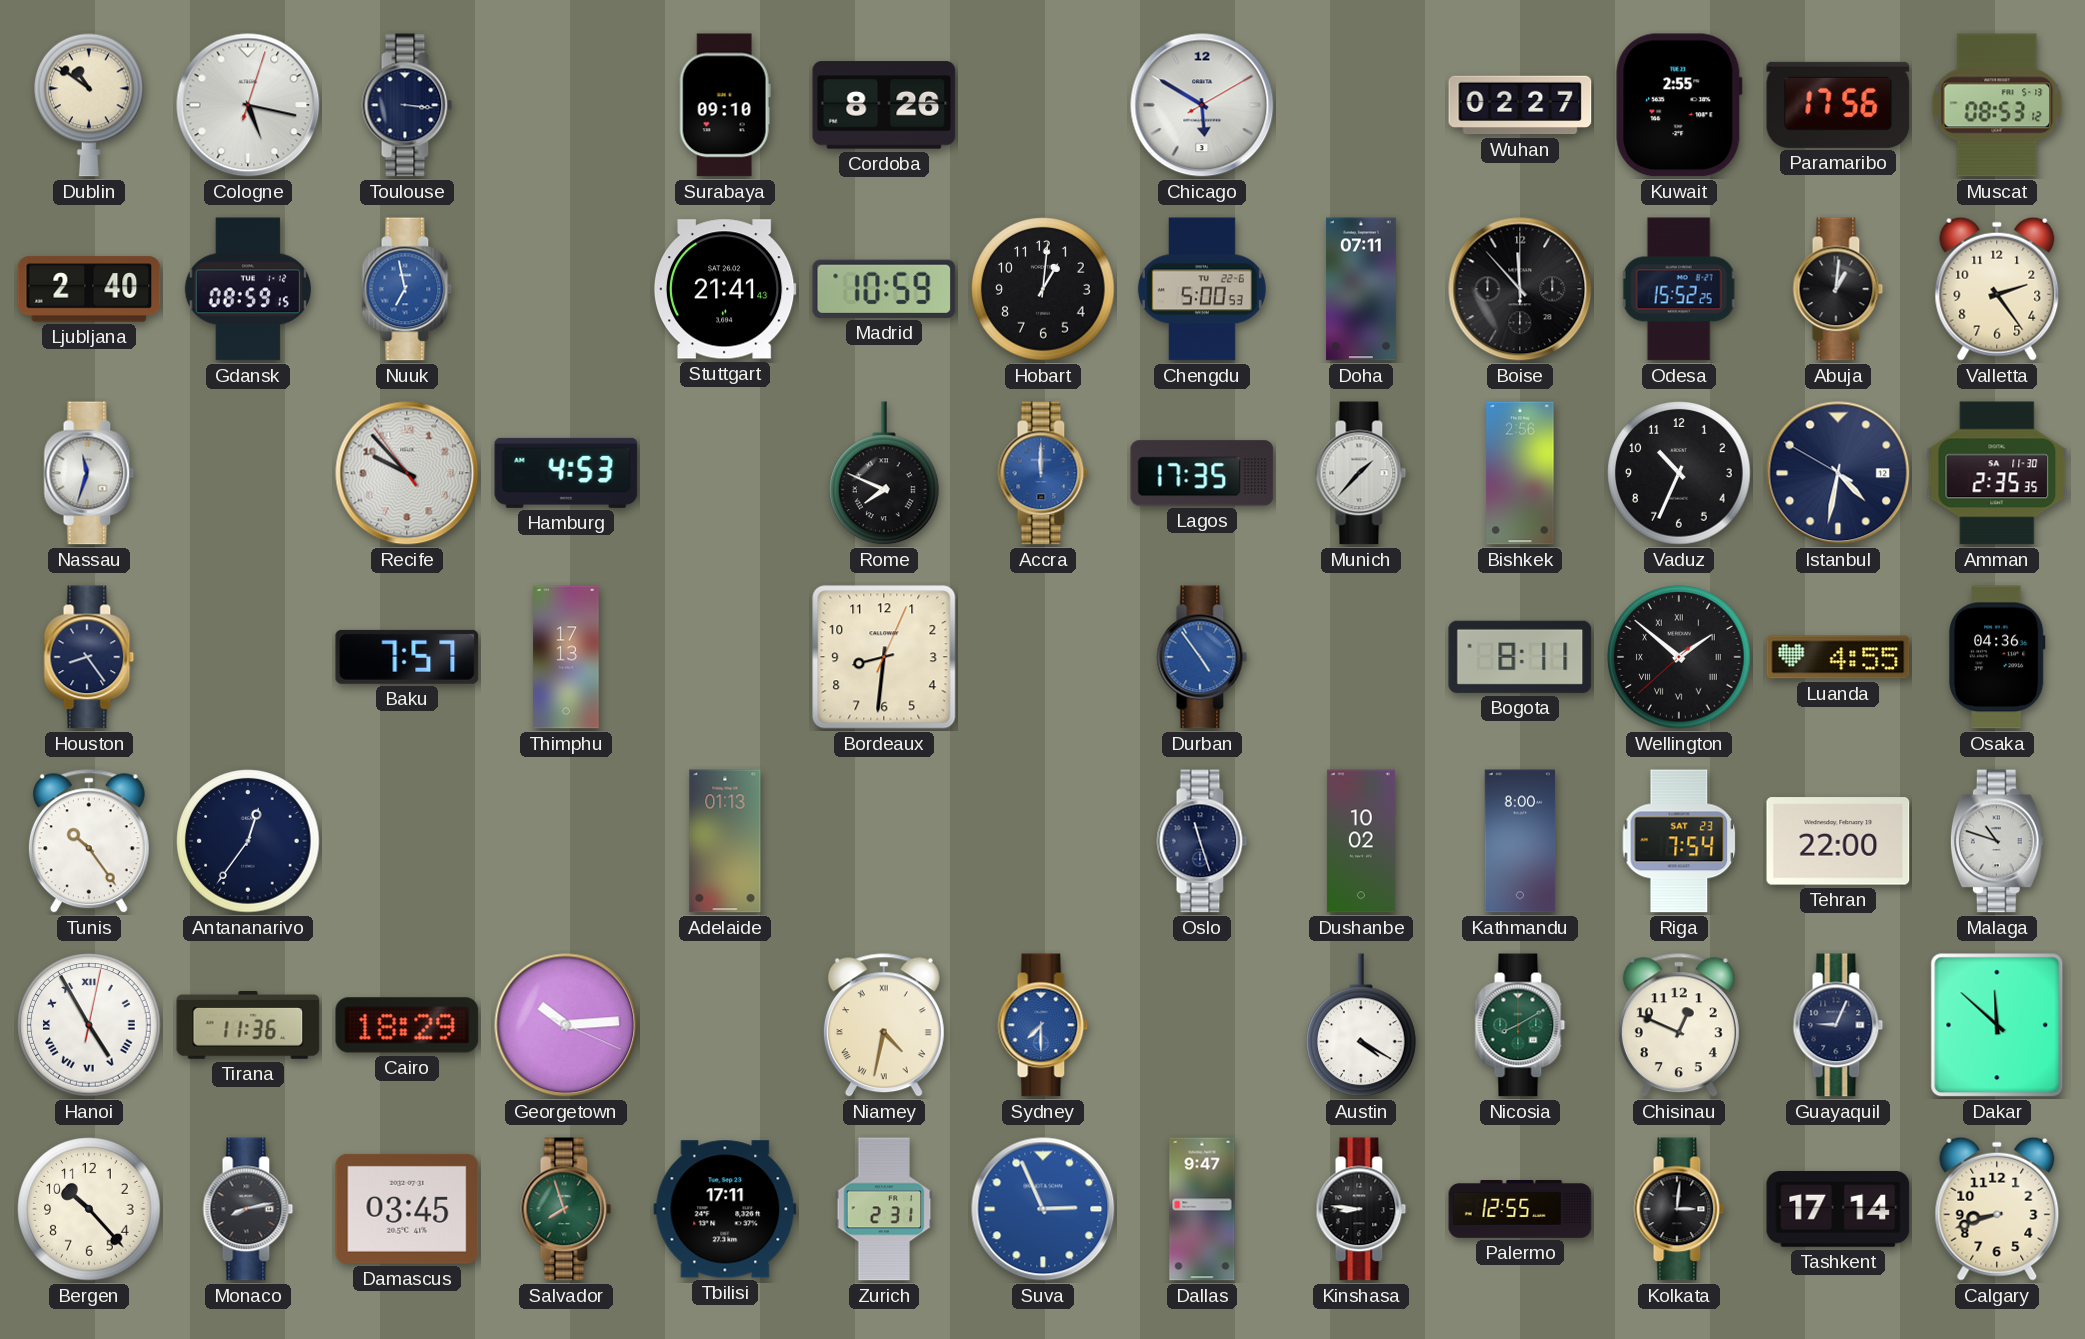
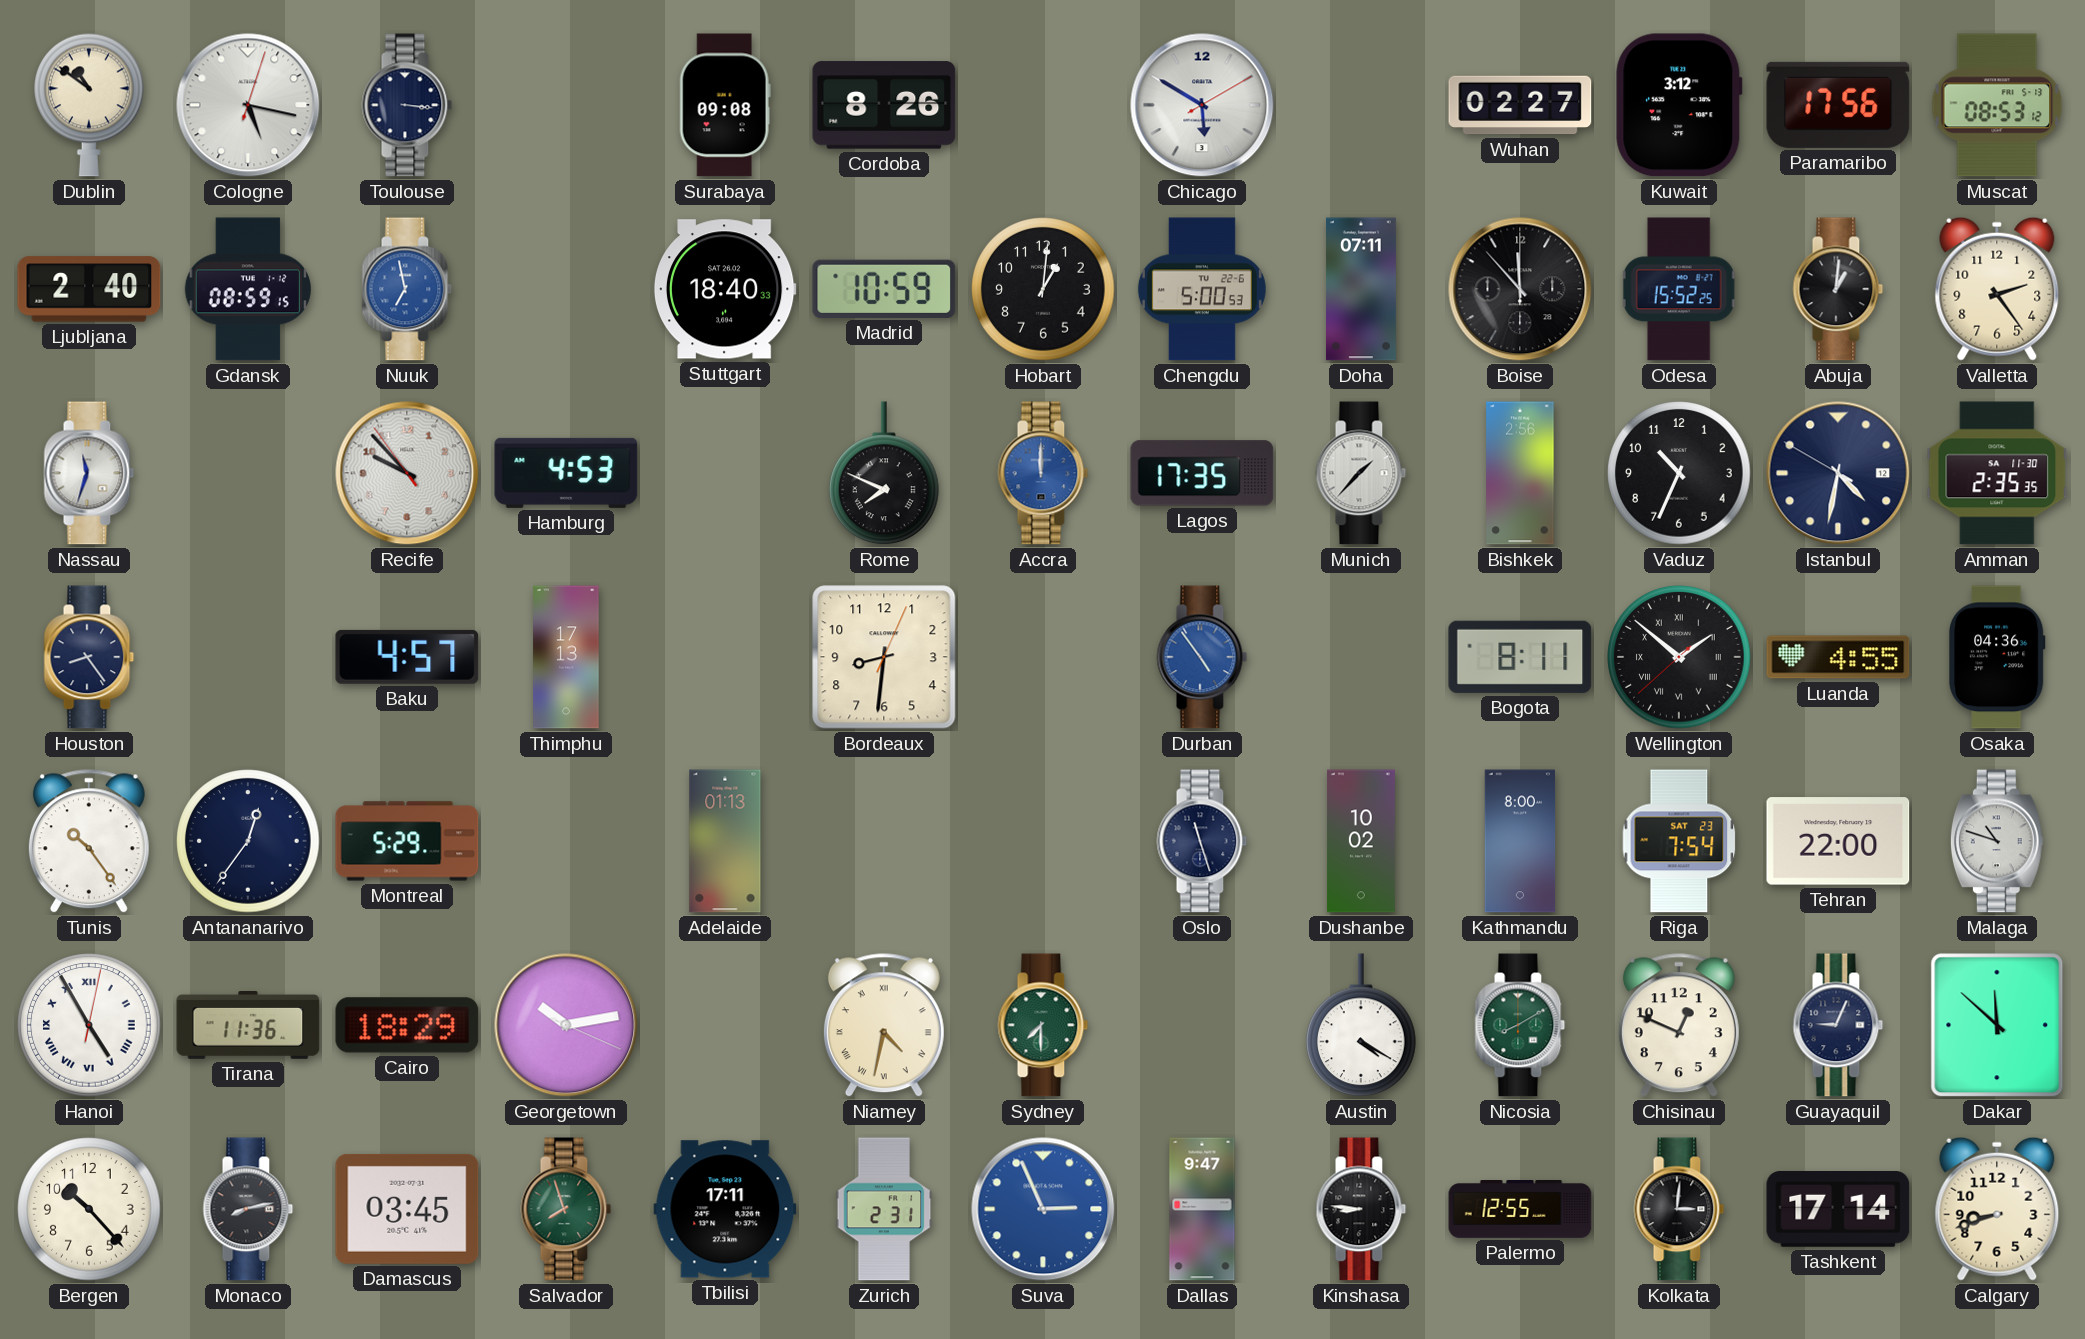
Surabaya: 09:10 -> 09:08 (725, 105)
Kuwait: 2:55 -> 3:12 (1679, 105)
Stuttgart: 21:41 -> 18:40 (725, 289)
Baku: 7:57 -> 4:57 (407, 657)
Montreal: none -> 5:29 (407, 841)
Georgetown: 10:14 -> 10:13 (566, 1025)
Sydney dial: blue -> green (1043, 1025)
